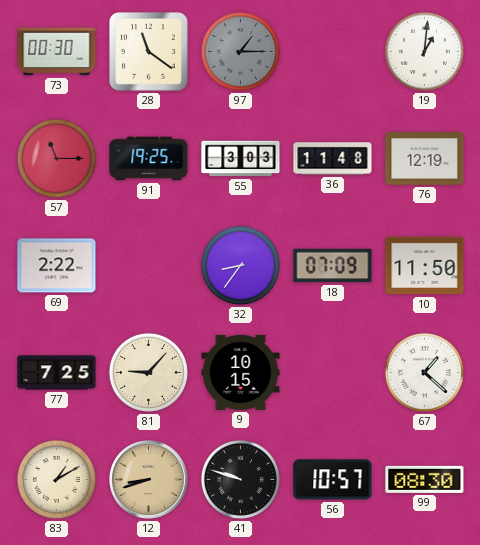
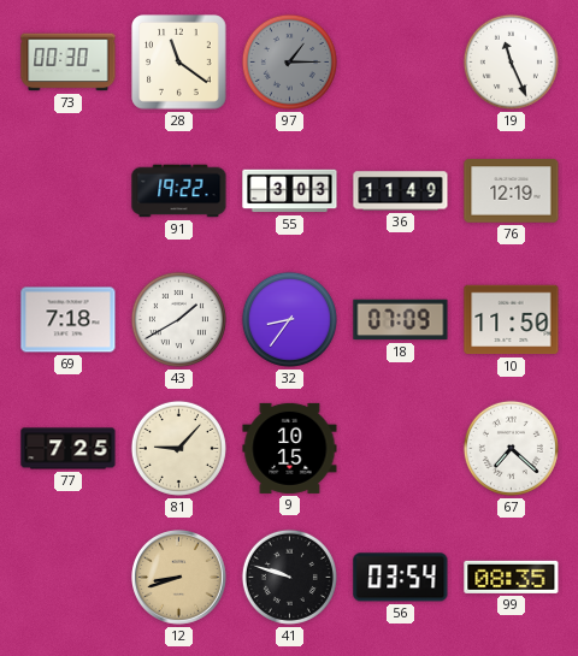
19: 1:01 -> 11:26 (511, 61)
57: 11:15 -> none (56, 158)
91: 19:25 -> 19:22 (179, 191)
36: 11:48 -> 11:49 (401, 191)
69: 2:22 -> 7:18 (69, 320)
43: none -> 1:40 (178, 319)
67: 1:22 -> 7:22 (511, 448)
83: 1:10 -> none (56, 479)
56: 10:57 -> 03:54 (401, 578)
99: 08:30 -> 08:35 (512, 577)
